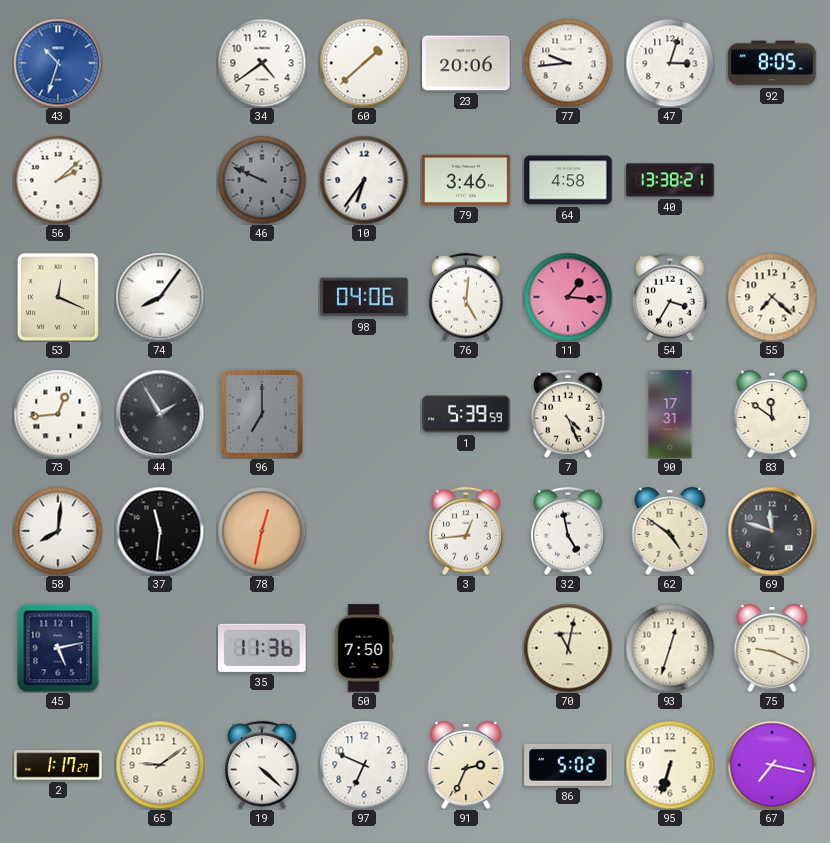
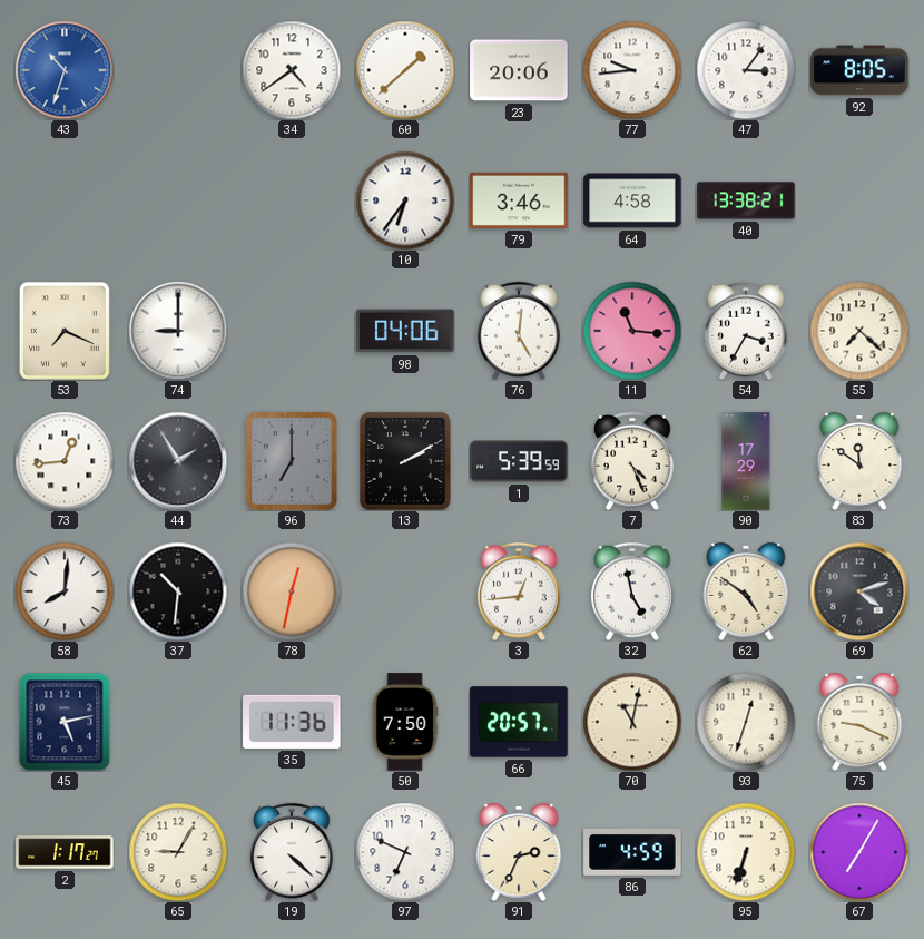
47: 3:03 -> 3:06 (746, 70)
56: 2:08 -> none (58, 180)
46: 9:49 -> none (262, 180)
53: 12:19 -> 7:19 (65, 331)
74: 8:06 -> 9:00 (178, 331)
11: 1:16 -> 11:16 (632, 331)
13: none -> 2:10 (405, 461)
90: 17:31 -> 17:29 (746, 461)
37: 11:31 -> 10:31 (178, 591)
69: 11:48 -> 4:12 (859, 591)
66: none -> 20:57 (519, 722)
65: 9:09 -> 9:05 (178, 852)
86: 5:02 -> 4:59 (632, 852)
67: 7:17 -> 7:05 (859, 852)
